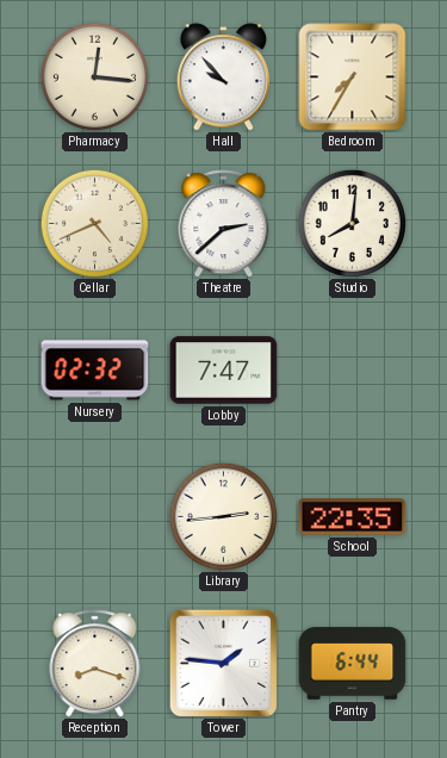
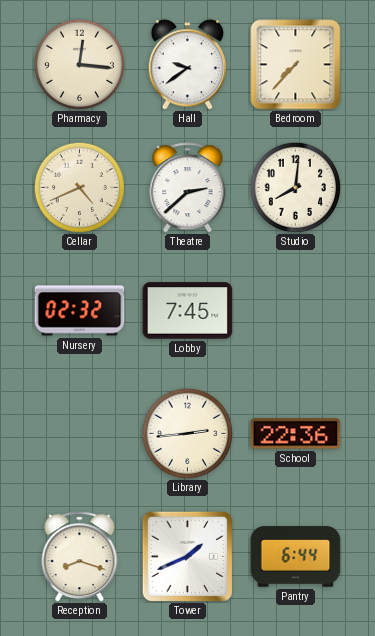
Hall: 9:53 -> 9:39 (187, 65)
Bedroom: 7:35 -> 7:37 (296, 65)
Lobby: 7:47 -> 7:45 (188, 311)
School: 22:35 -> 22:36 (296, 434)
Tower: 1:46 -> 1:41 (187, 556)
